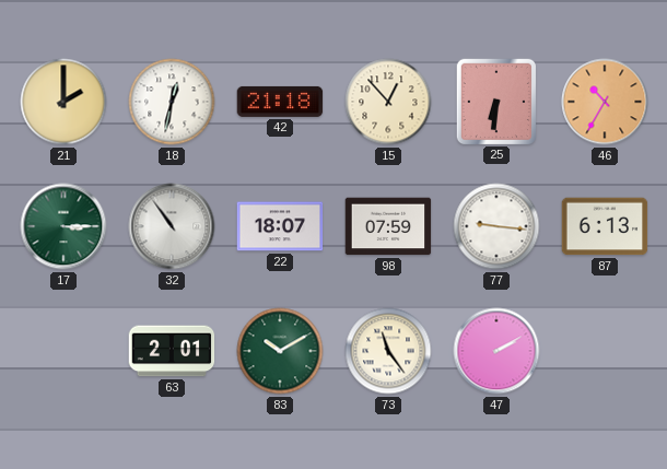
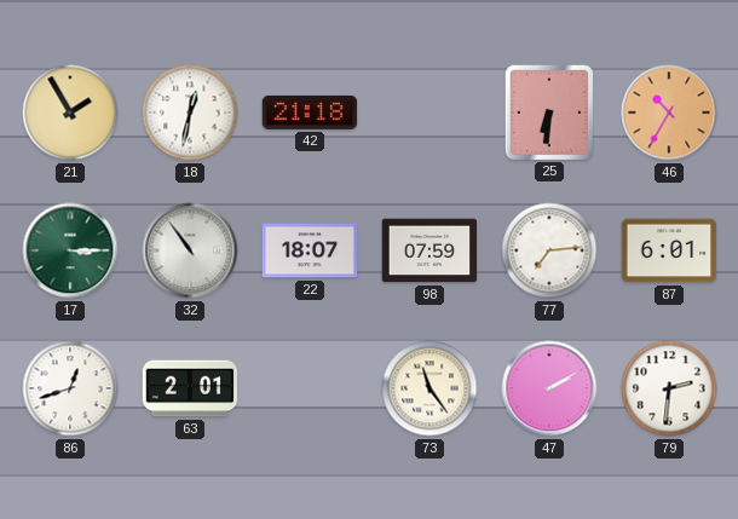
21: 2:00 -> 1:55 (70, 113)
15: 12:53 -> none (388, 102)
77: 9:16 -> 7:14 (549, 250)
87: 6:13 -> 6:01 (669, 250)
86: none -> 12:42 (70, 388)
83: 10:10 -> none (280, 351)
79: none -> 2:31 (669, 388)
